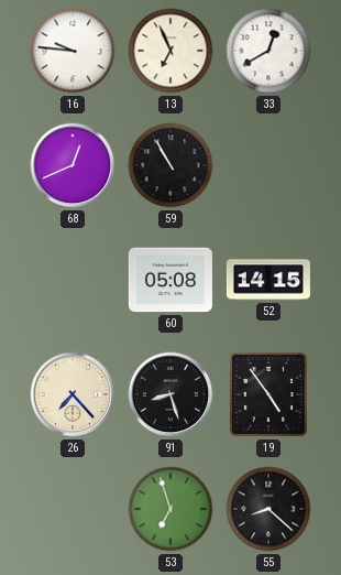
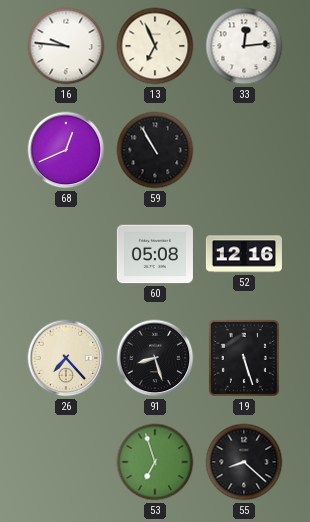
33: 12:40 -> 12:14 (244, 46)
52: 14:15 -> 12:16 (244, 254)
19: 4:54 -> 5:27 (244, 358)
